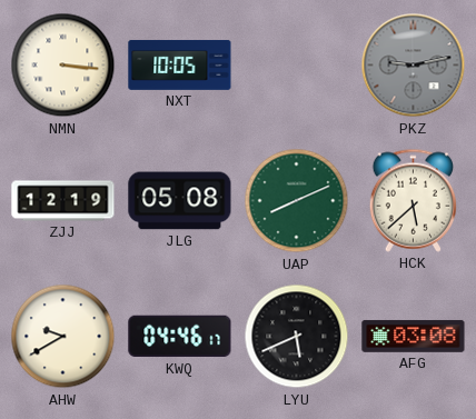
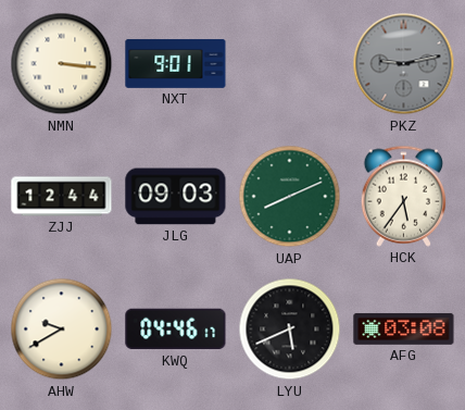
NXT: 10:05 -> 9:01 (176, 63)
ZJJ: 12:19 -> 12:44 (62, 197)
JLG: 05:08 -> 09:03 (176, 197)
HCK: 5:38 -> 5:36 (404, 196)
